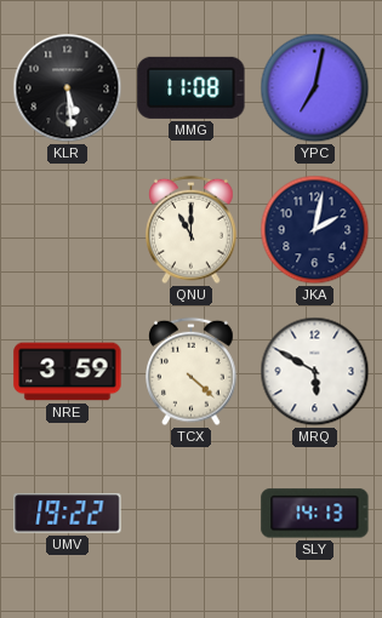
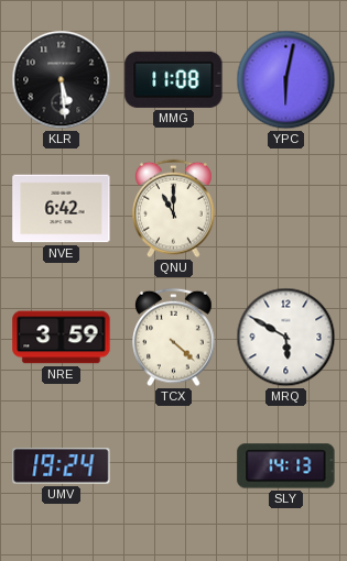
YPC: 7:02 -> 6:02 (286, 80)
NVE: none -> 6:42 (62, 209)
JKA: 2:02 -> none (315, 230)
UMV: 19:22 -> 19:24 (62, 466)
